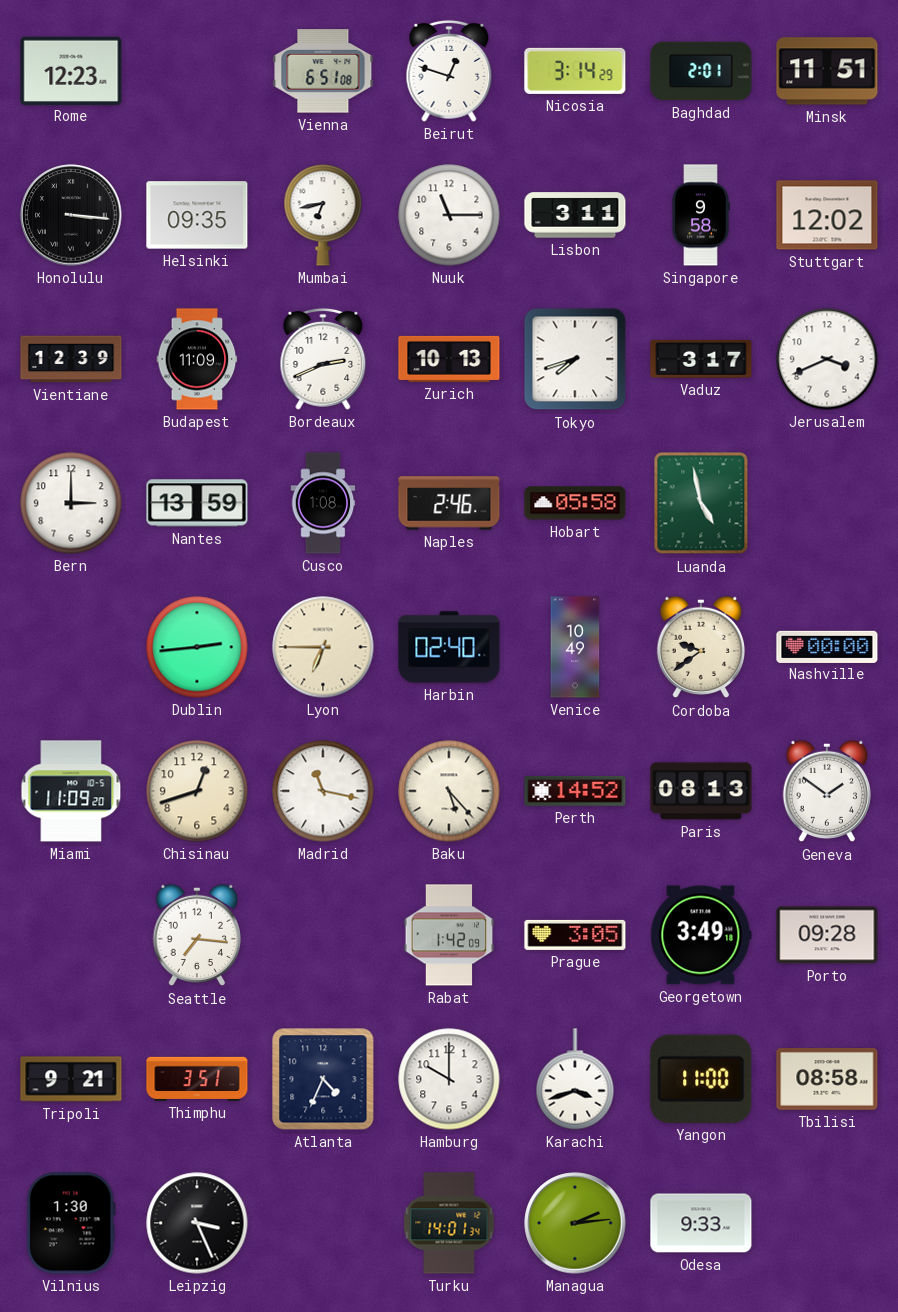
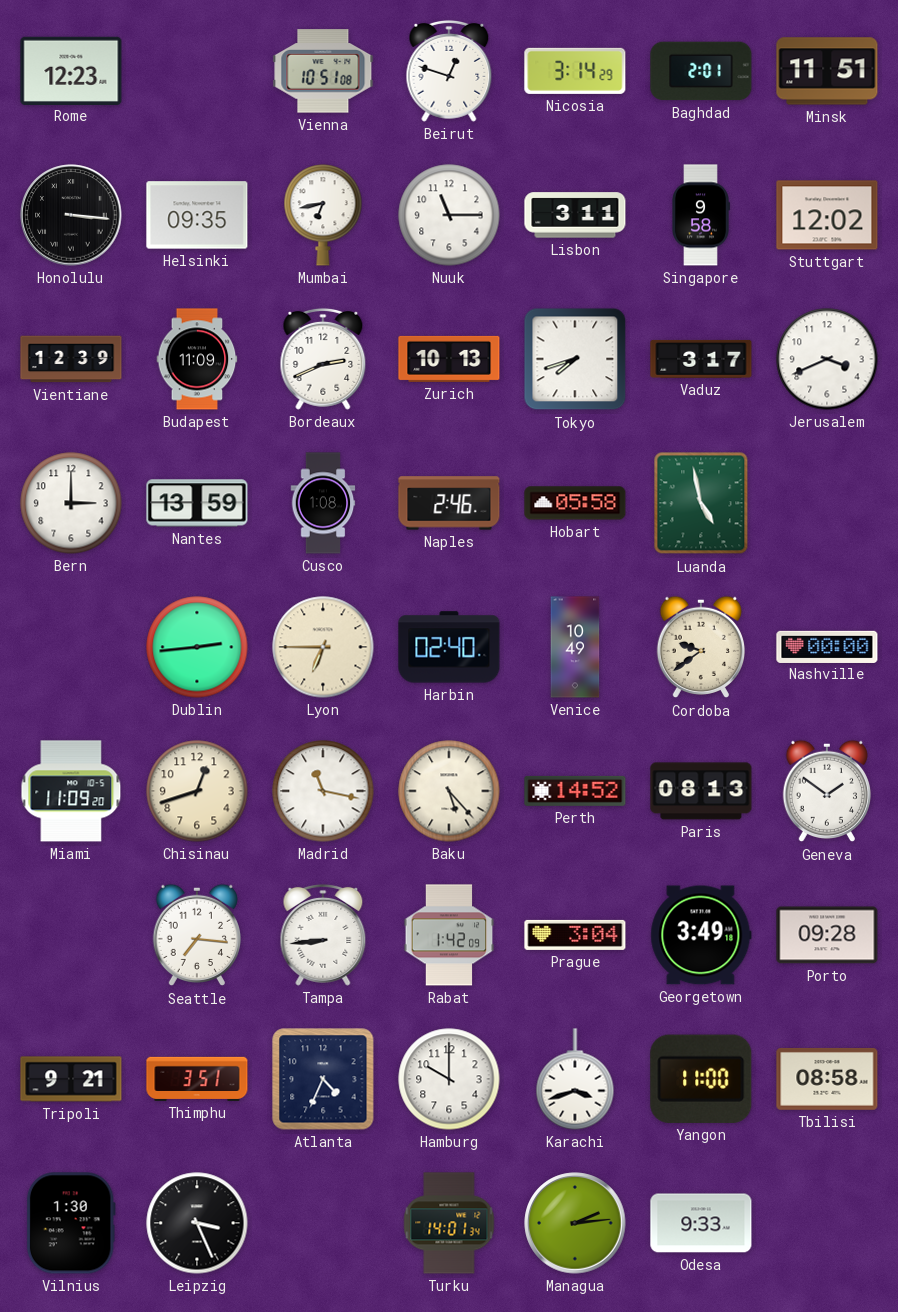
Vienna: 6:51 -> 10:51 (323, 71)
Tampa: none -> 8:44 (323, 935)
Prague: 3:05 -> 3:04 (575, 935)
